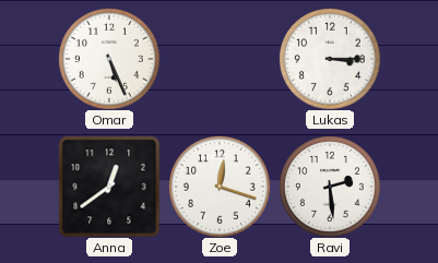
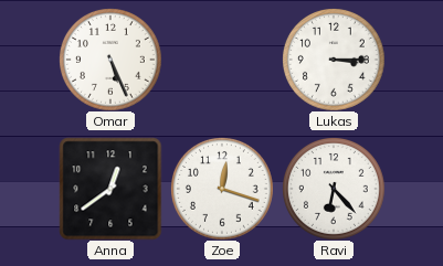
Ravi: 2:29 -> 6:23 (334, 189)
